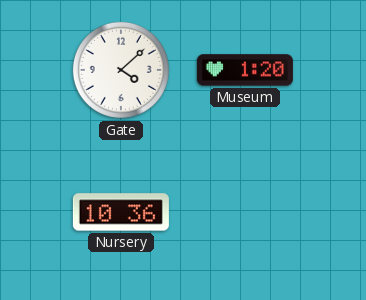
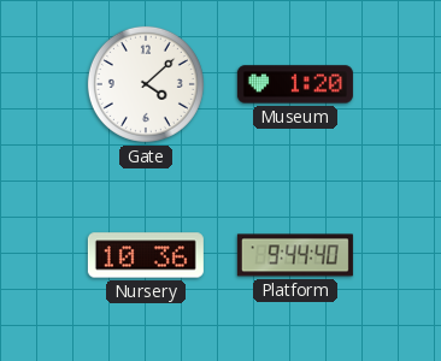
Platform: none -> 9:44 (295, 255)
